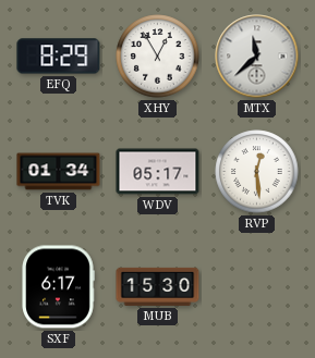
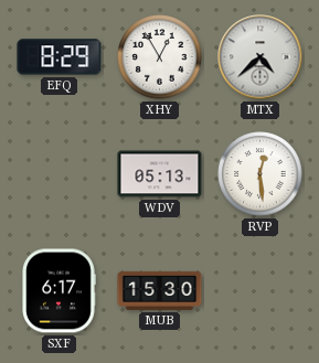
MTX: 11:38 -> 4:38 (260, 57)
TVK: 01:34 -> none (59, 172)
WDV: 05:17 -> 05:13 (160, 174)
